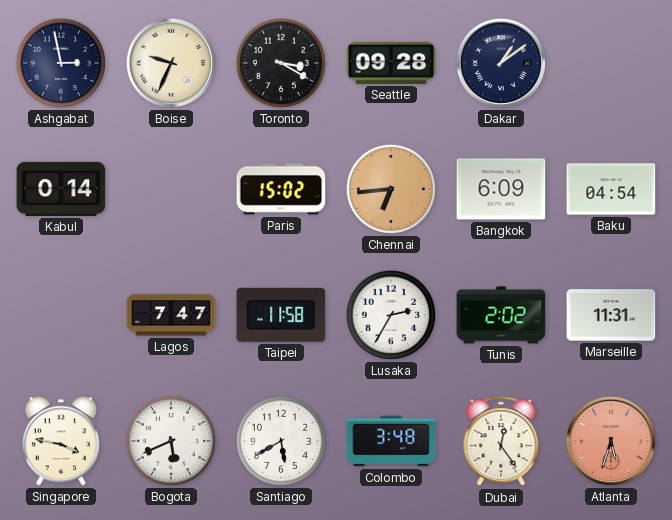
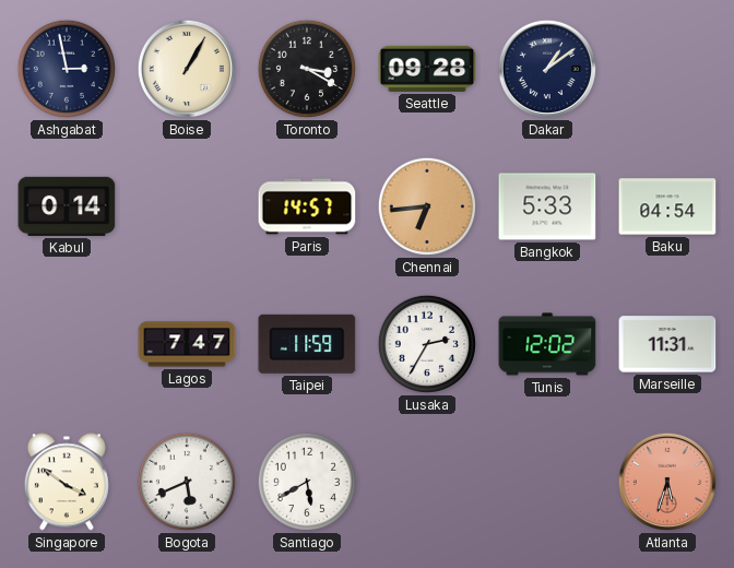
Boise: 9:34 -> 1:05 (187, 69)
Paris: 15:02 -> 14:57 (307, 206)
Bangkok: 6:09 -> 5:33 (547, 206)
Taipei: 11:58 -> 11:59 (307, 344)
Tunis: 2:02 -> 12:02 (547, 344)
Singapore: 3:47 -> 3:51 (67, 482)
Colombo: 3:48 -> none (391, 441)
Dubai: 12:24 -> none (501, 442)
